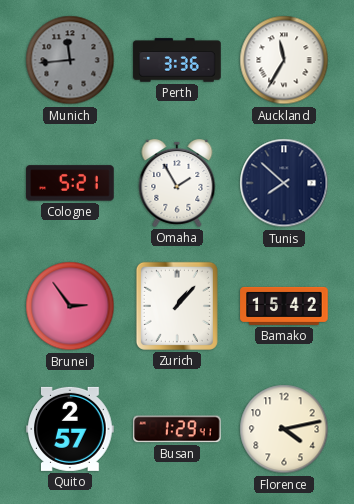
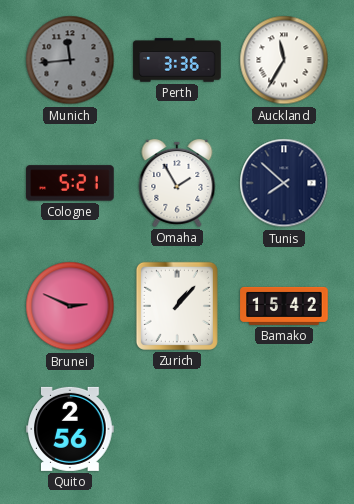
Brunei: 2:54 -> 2:49 (70, 306)
Quito: 2:57 -> 2:56 (70, 429)
Busan: 1:29 -> none (178, 429)
Florence: 4:13 -> none (284, 429)
